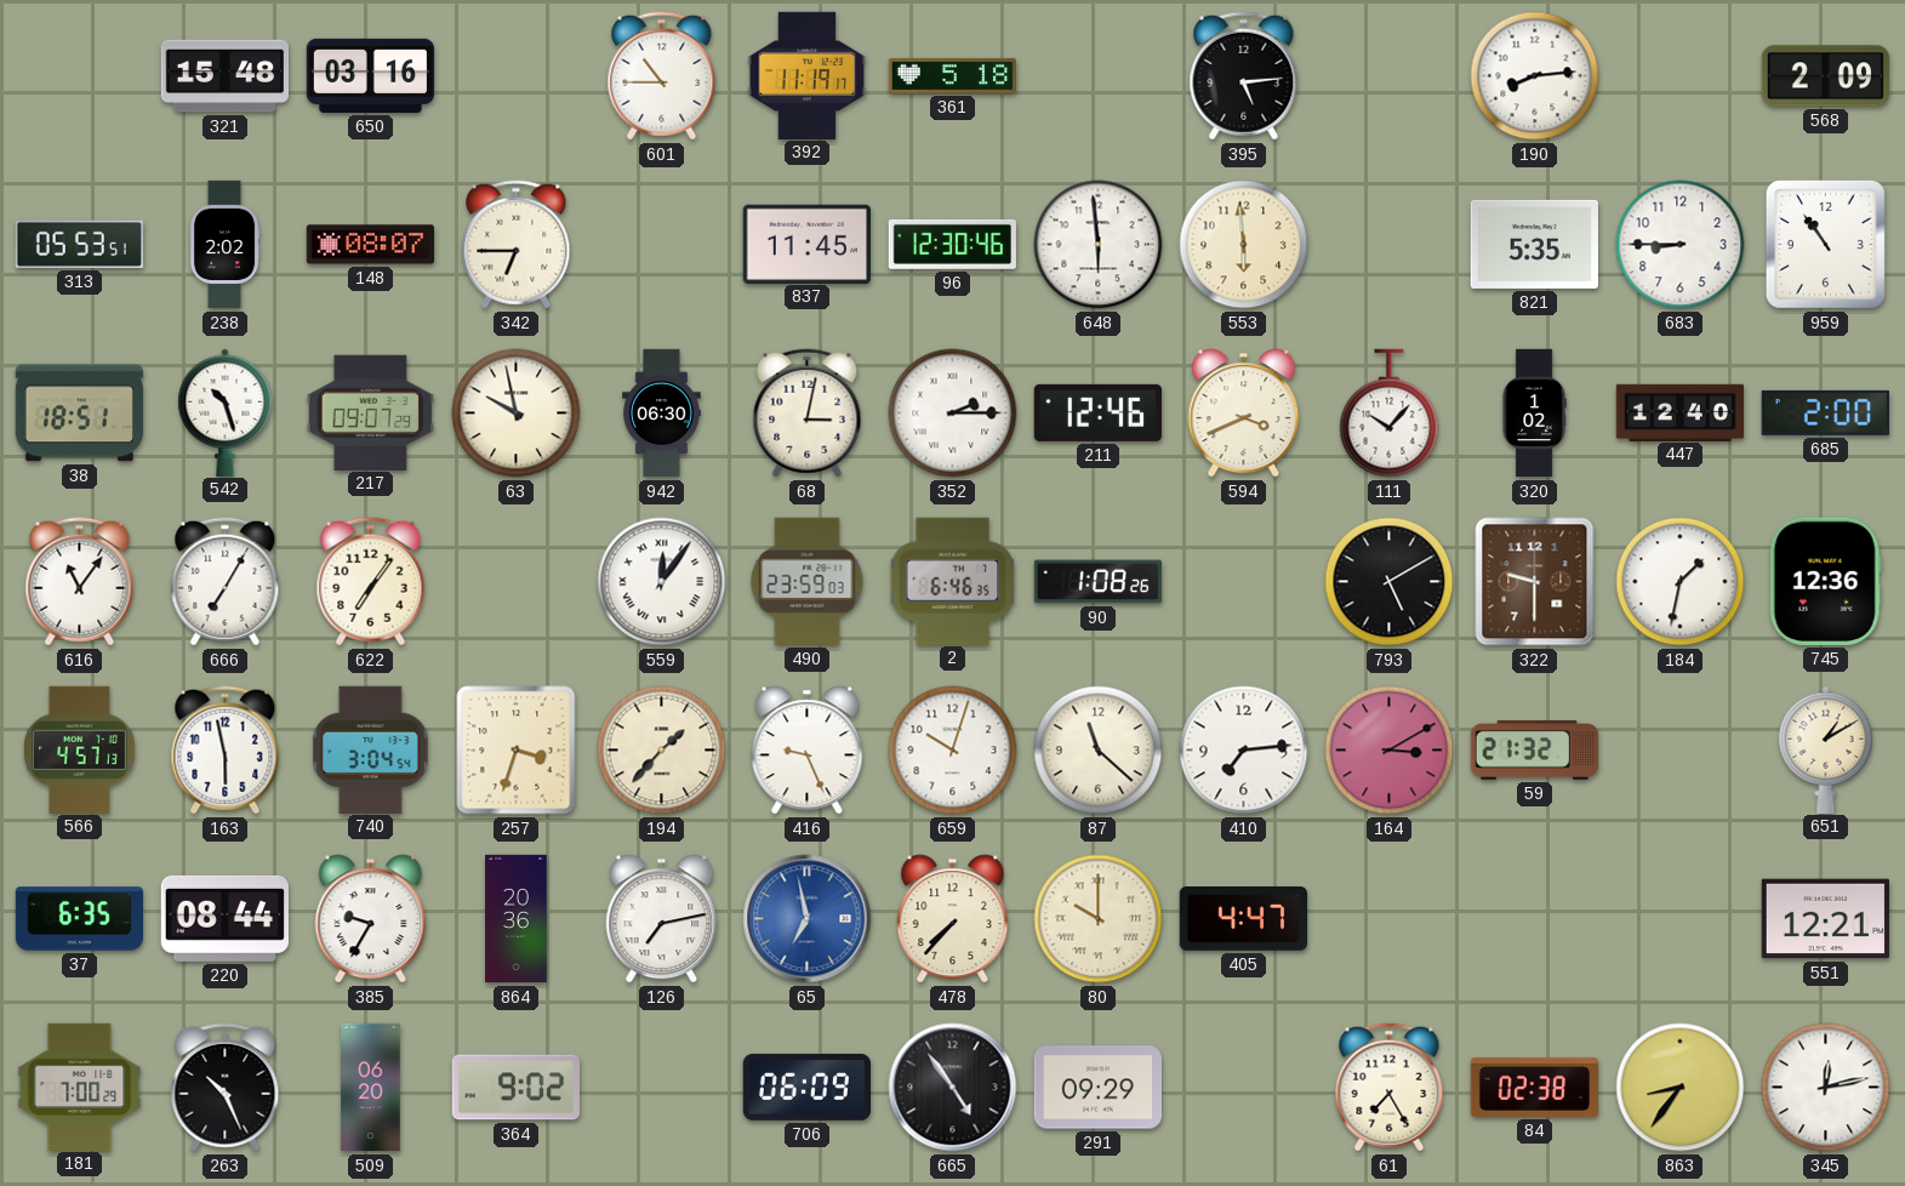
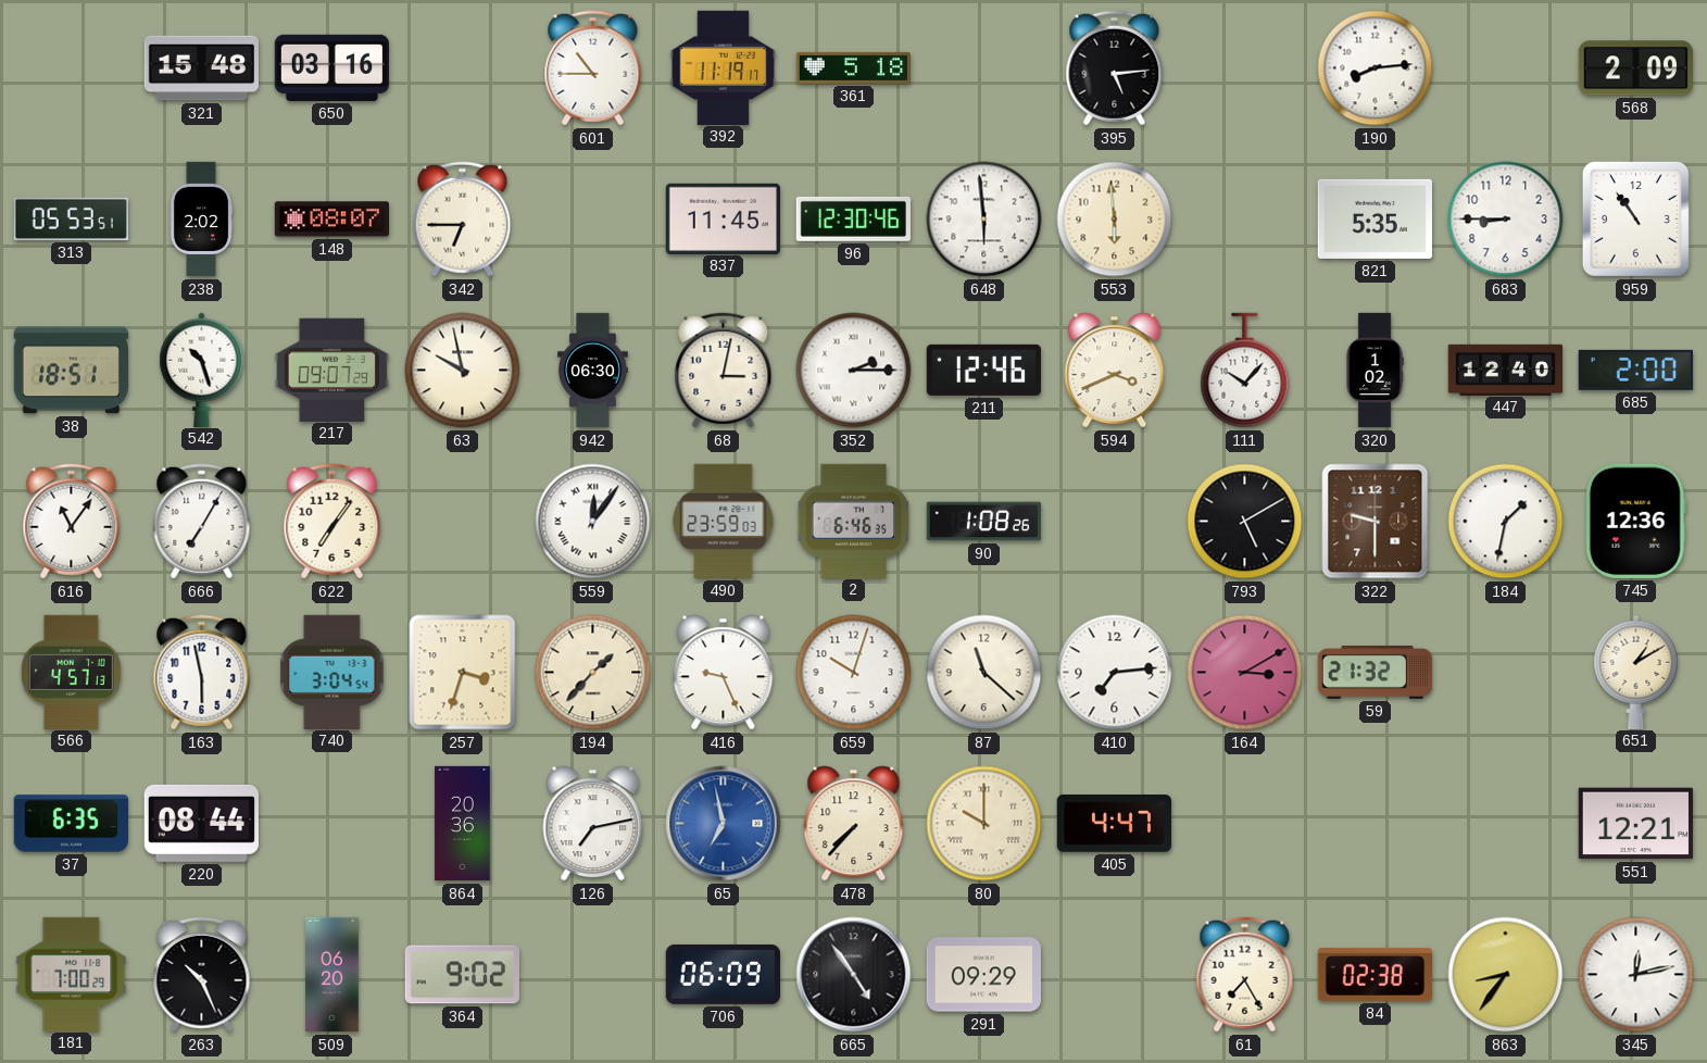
385: 9:35 -> none (371, 919)
